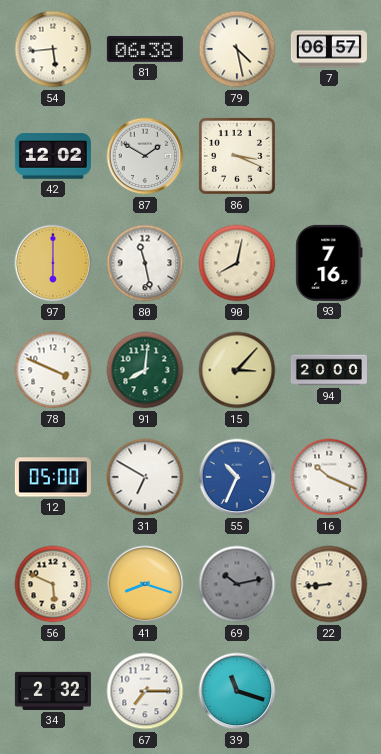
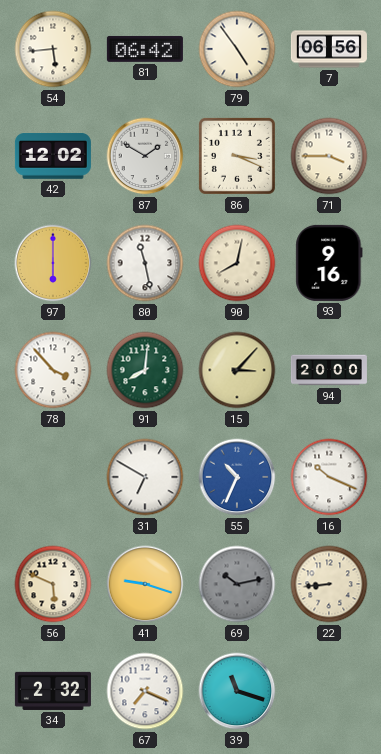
81: 06:38 -> 06:42 (145, 49)
79: 4:28 -> 4:54 (237, 49)
7: 06:57 -> 06:56 (329, 49)
71: none -> 3:45 (329, 156)
93: 7:16 -> 9:16 (329, 263)
78: 3:49 -> 3:53 (53, 370)
12: 05:00 -> none (53, 477)
41: 8:18 -> 9:18 (145, 584)
67: 7:15 -> 7:19 (145, 691)
